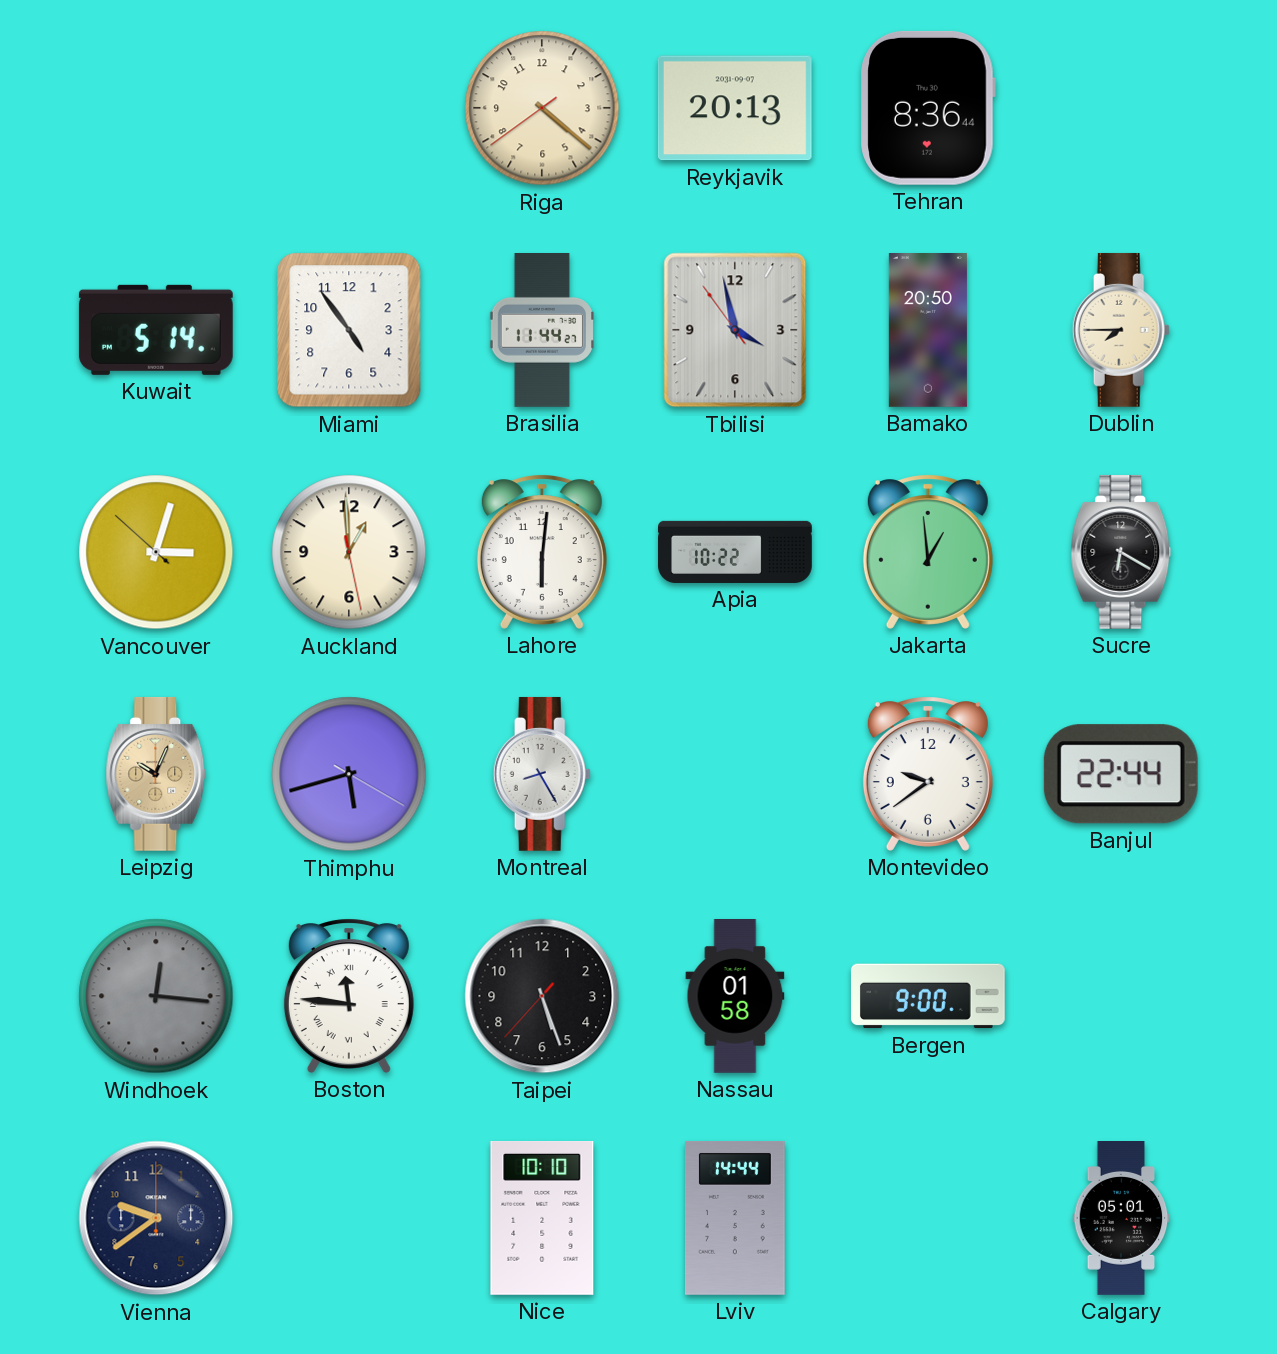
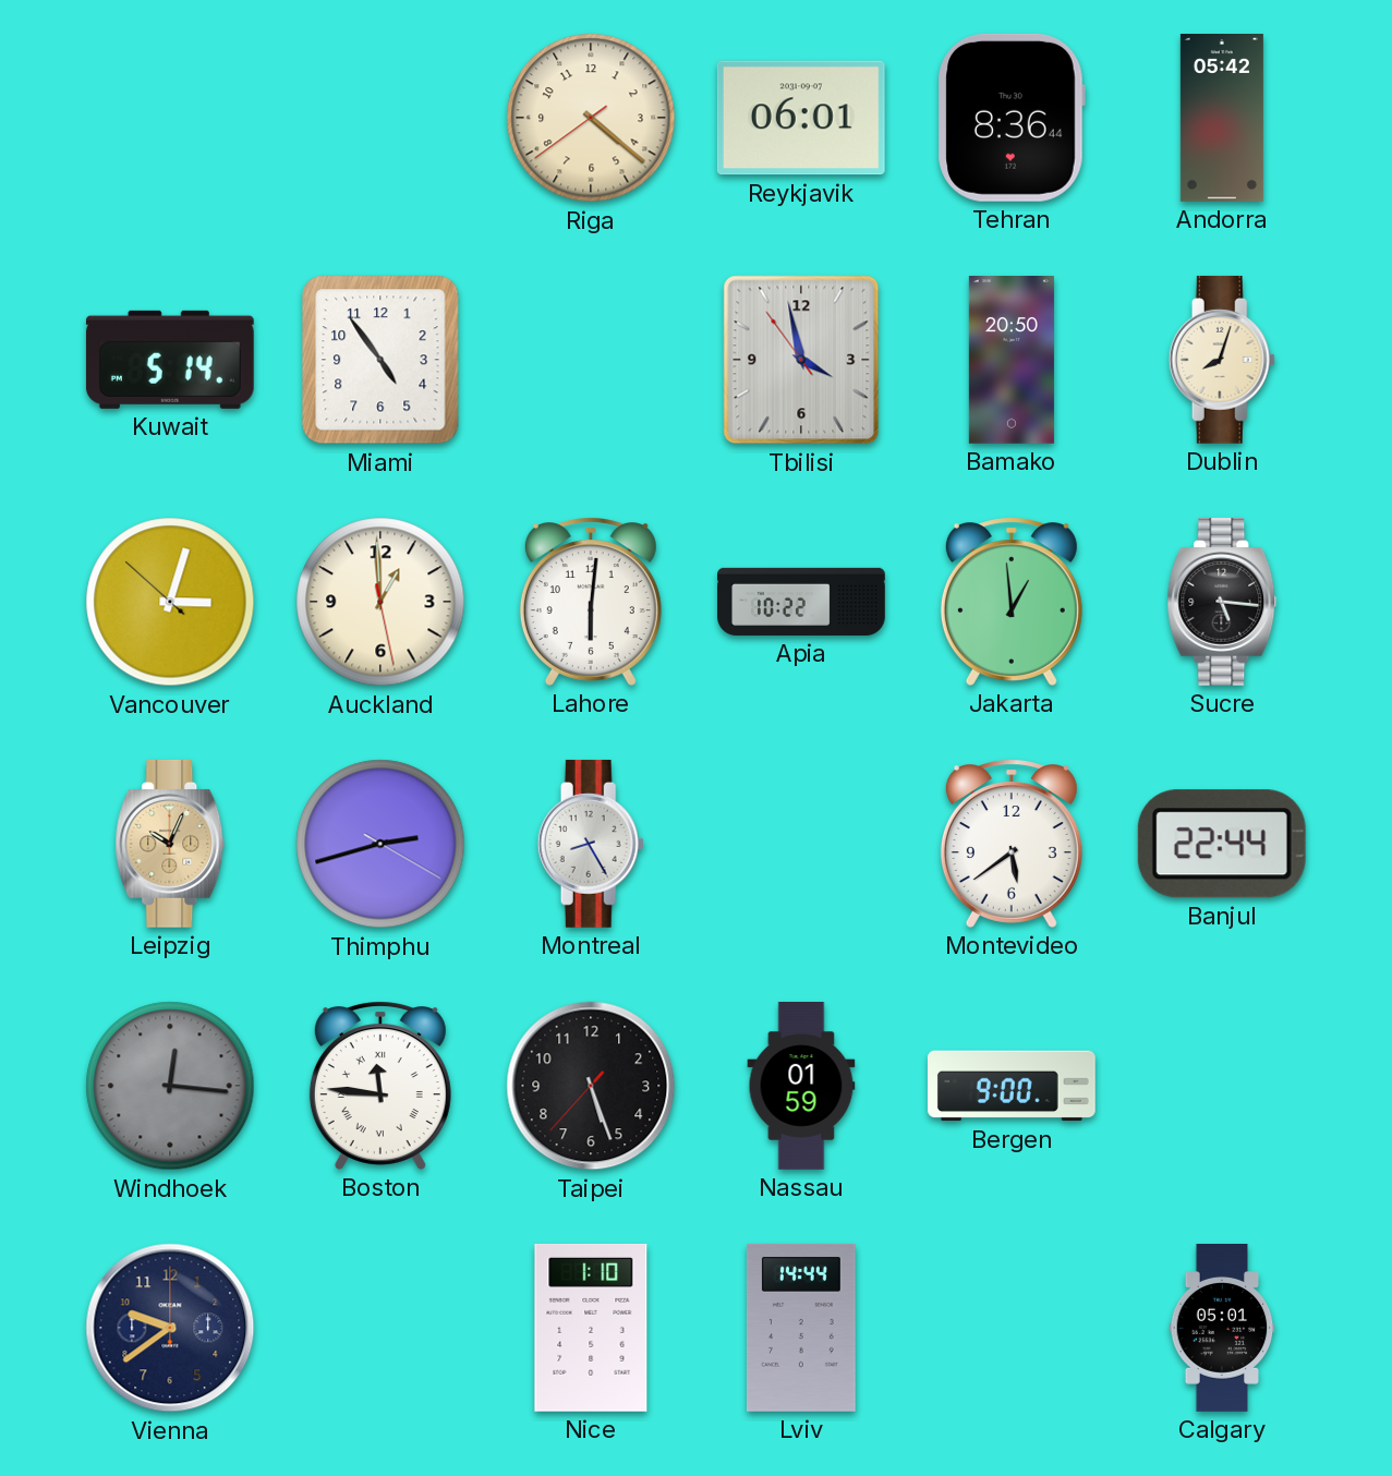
Reykjavik: 20:13 -> 06:01 (801, 118)
Andorra: none -> 05:42 (1222, 119)
Brasilia: 11:44 -> none (541, 331)
Dublin: 7:45 -> 8:03 (1222, 360)
Sucre: 6:20 -> 5:16 (1222, 602)
Thimphu: 5:42 -> 2:42 (380, 844)
Montevideo: 9:39 -> 5:39 (1012, 844)
Nassau: 01:58 -> 01:59 (801, 1087)
Nice: 10:10 -> 1:10 (591, 1328)
